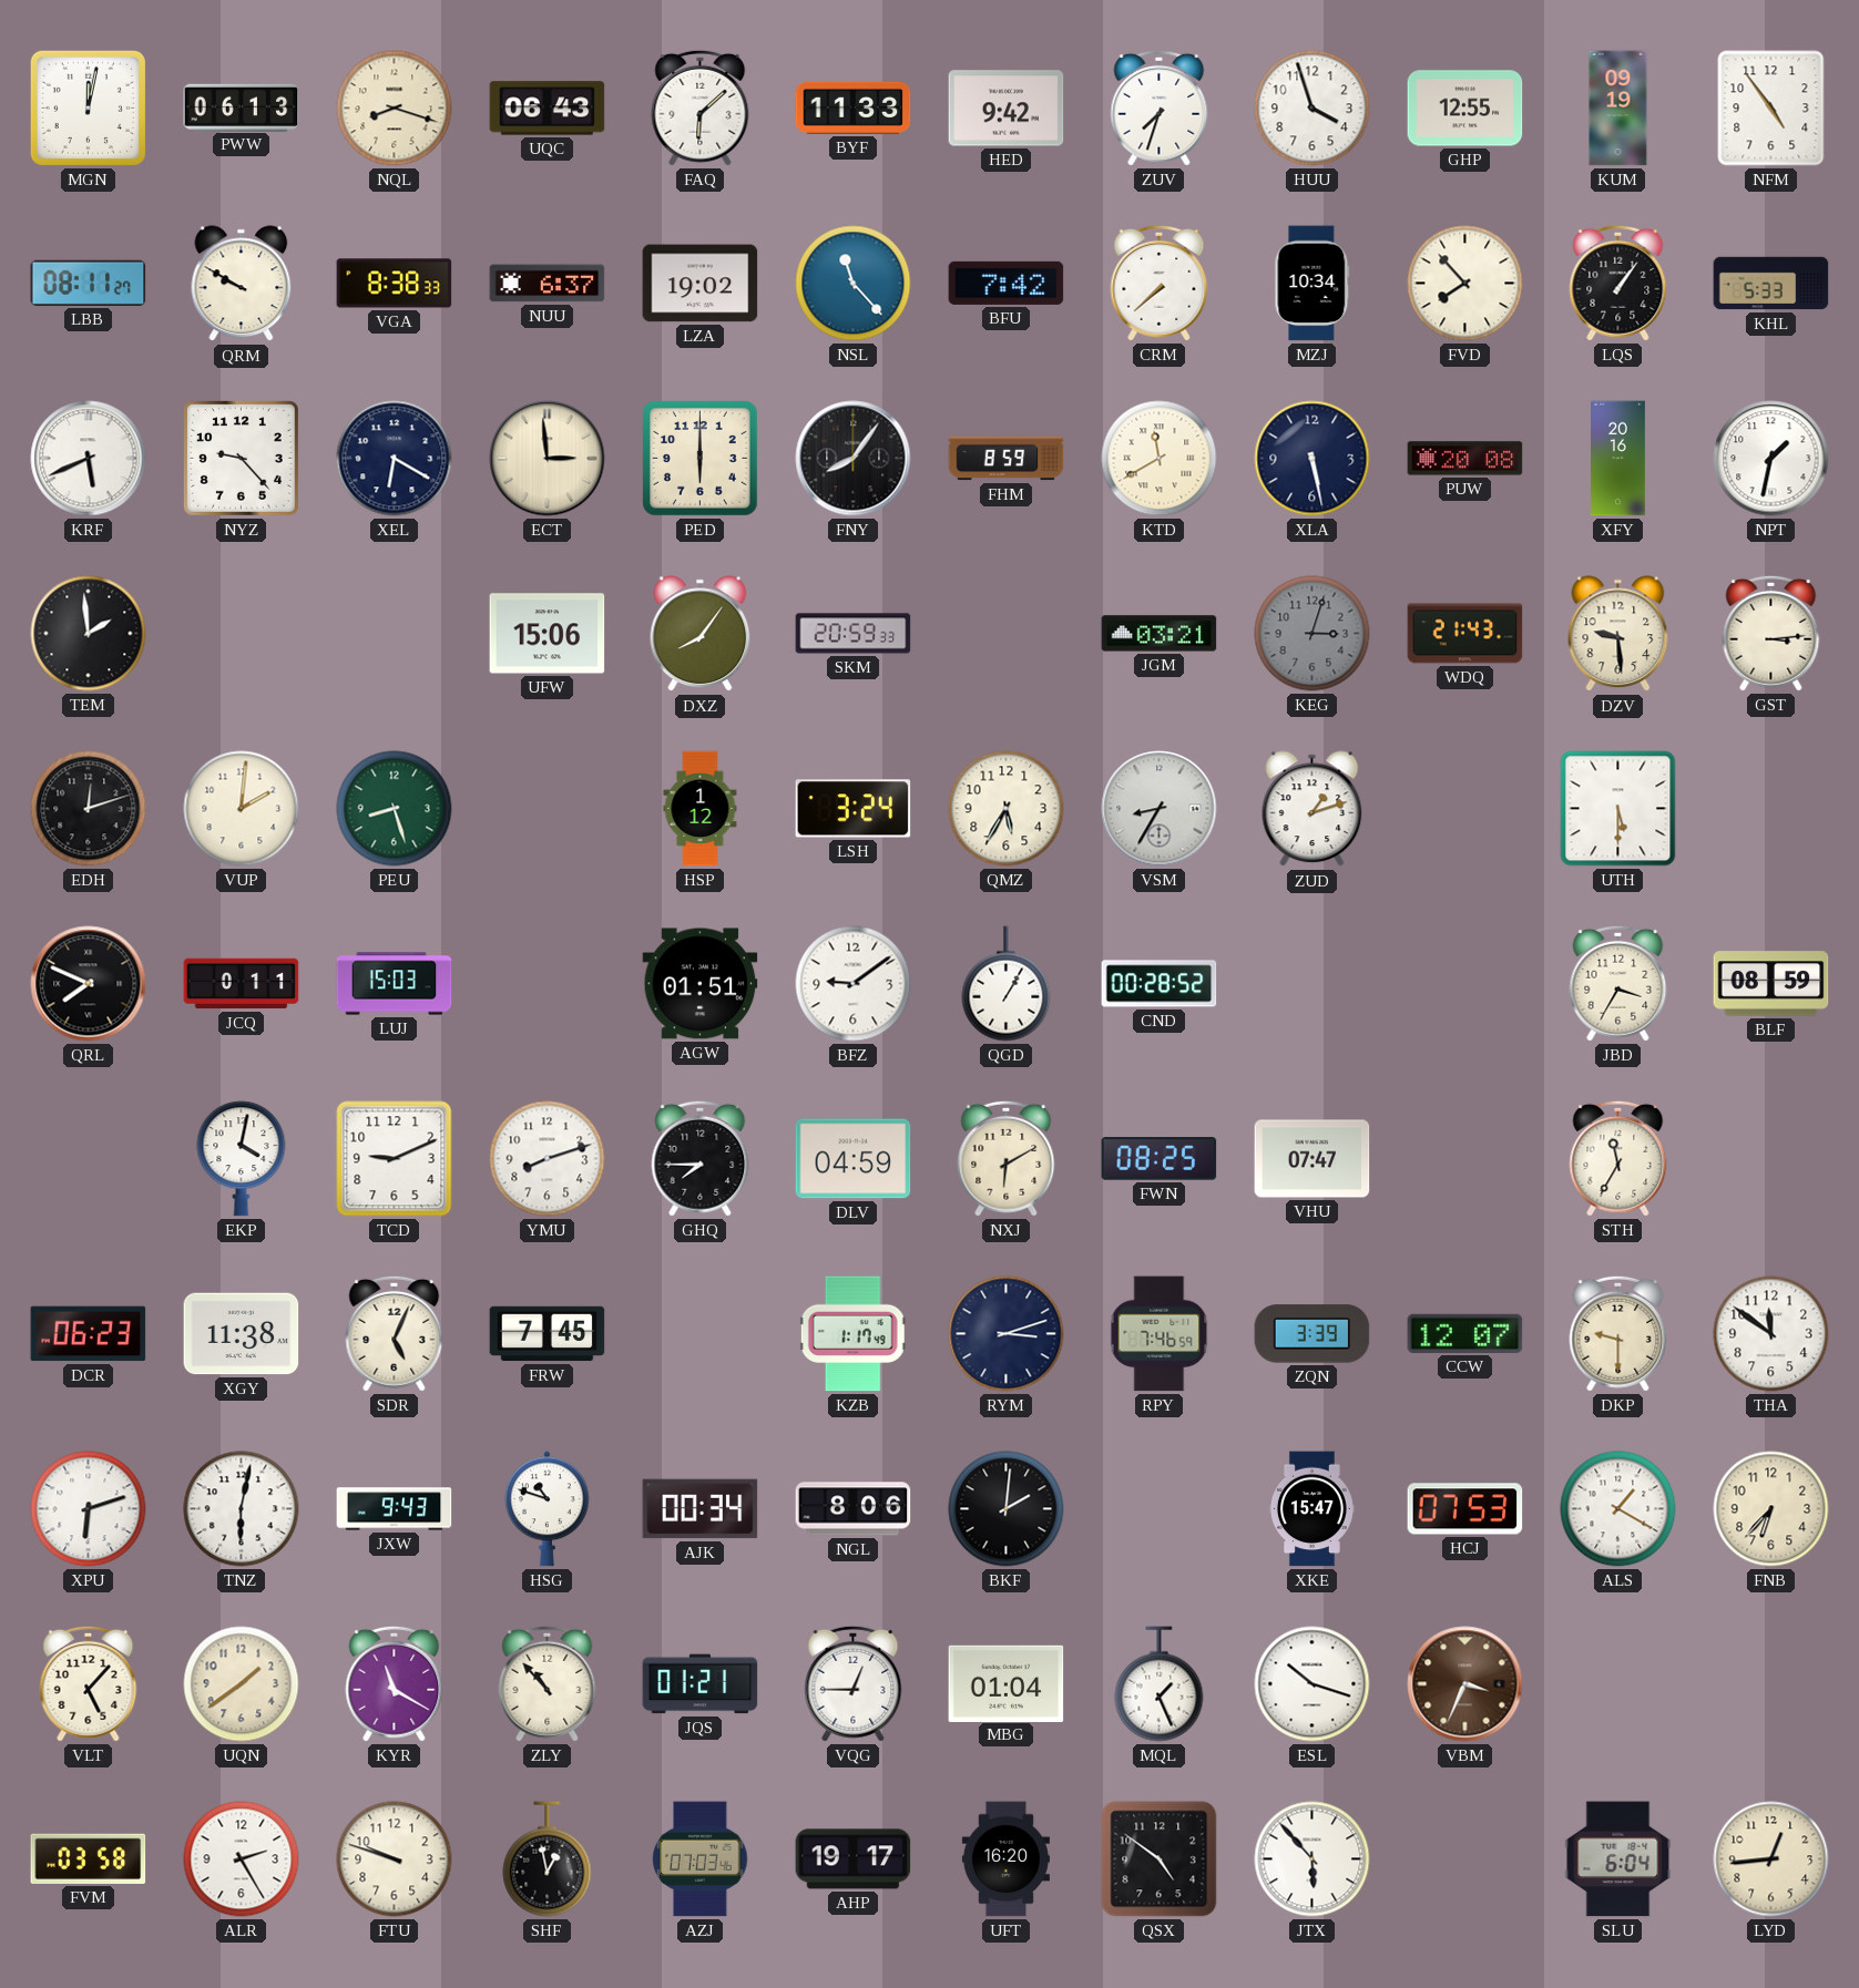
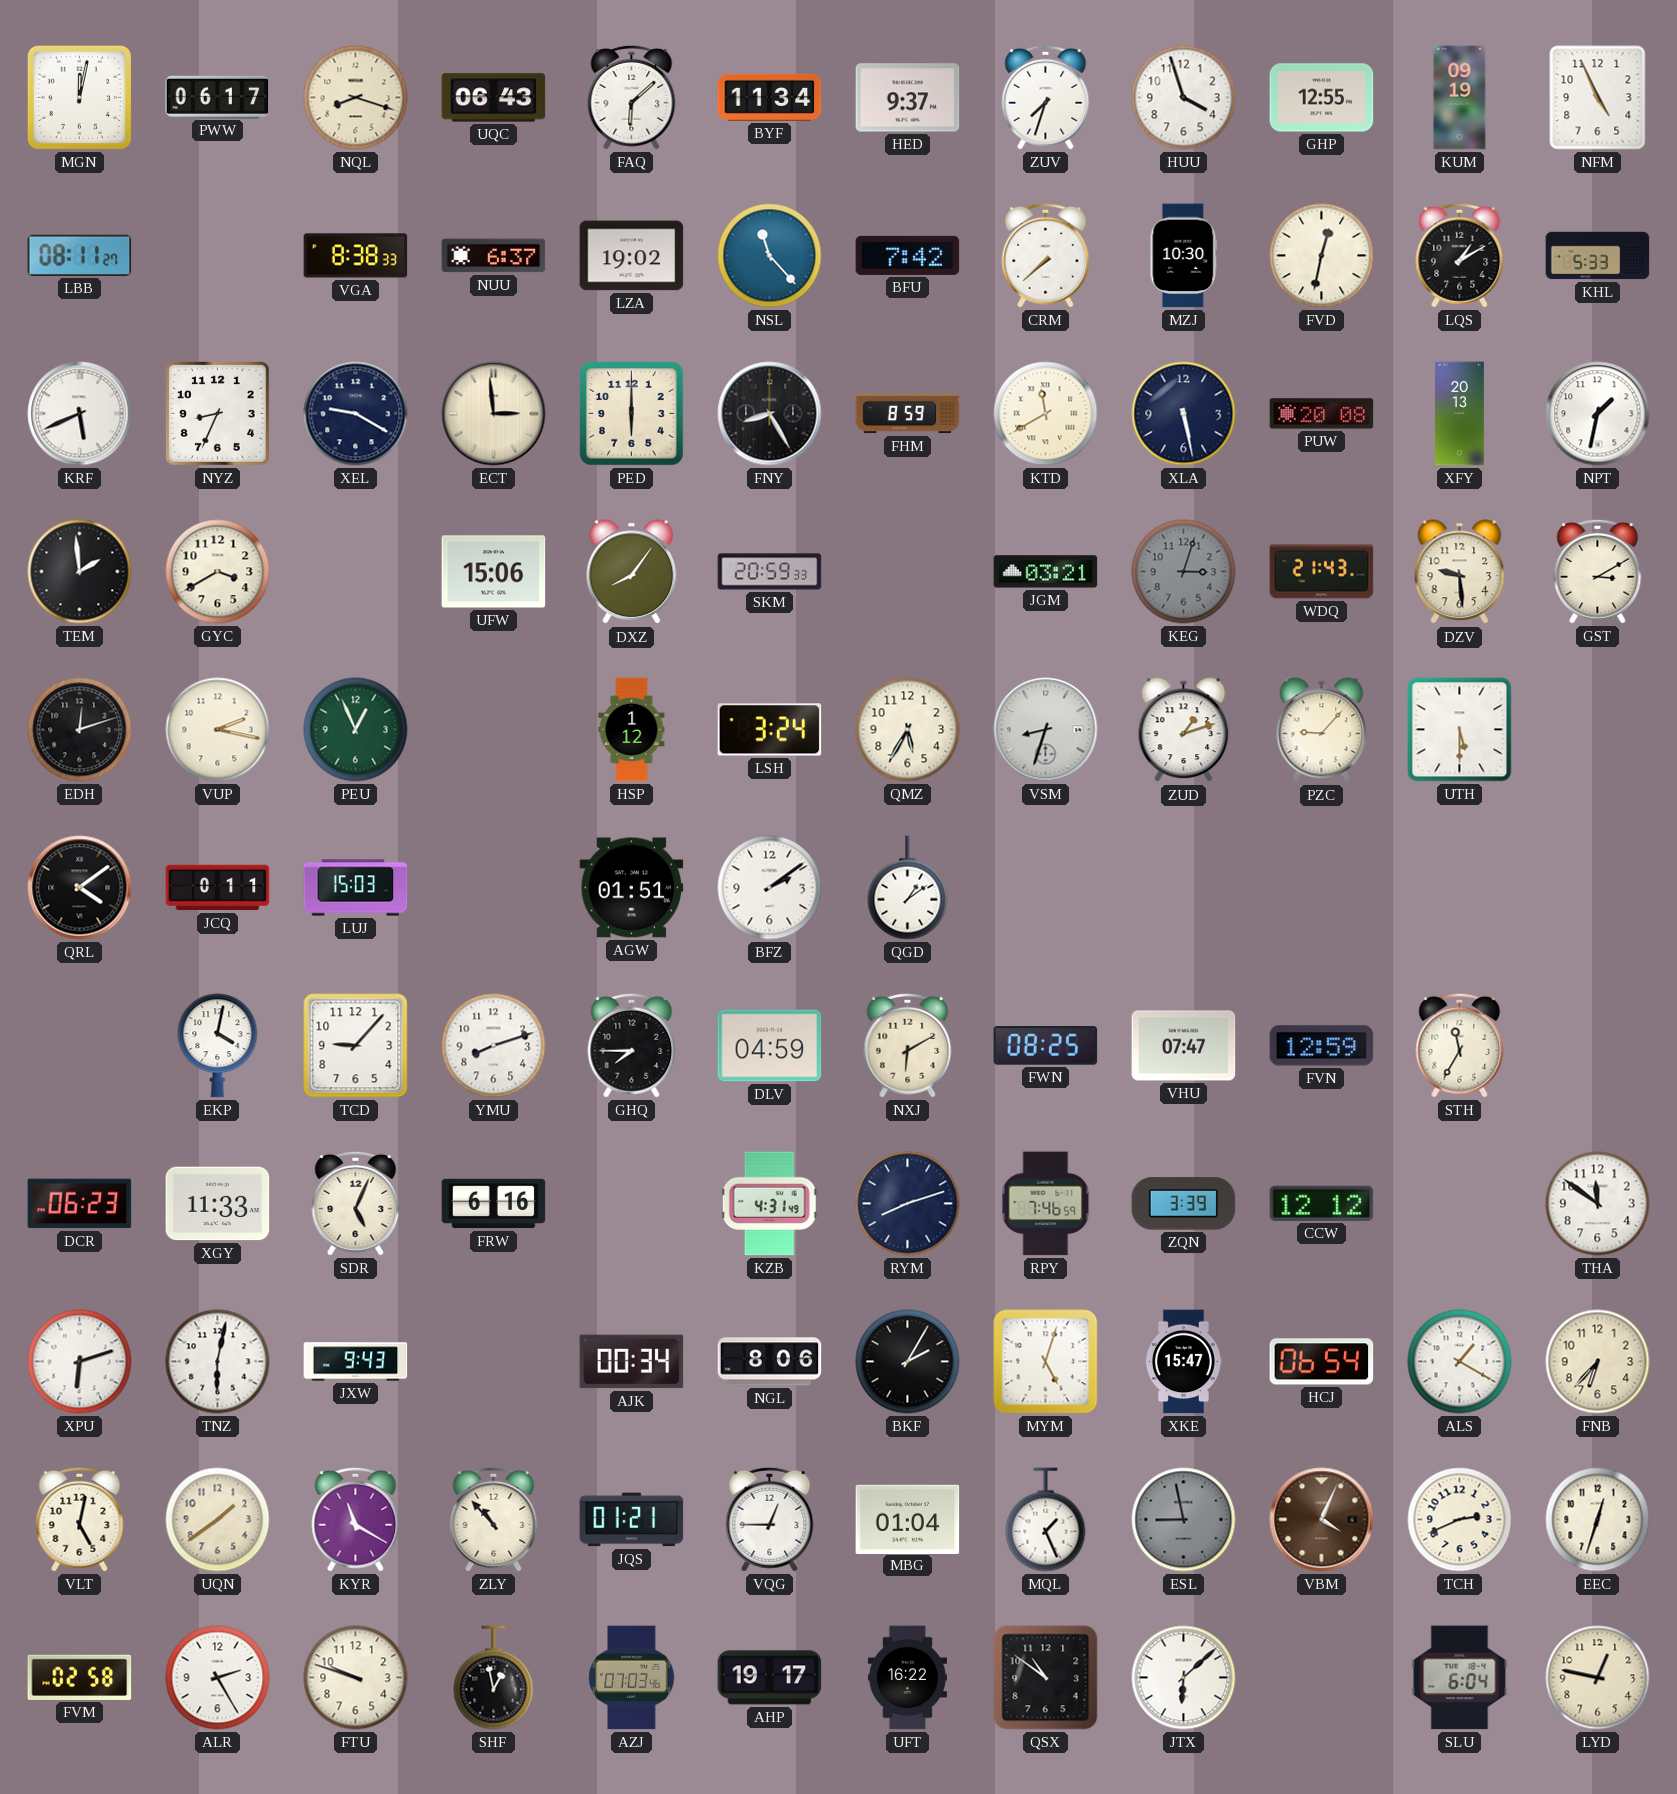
PWW: 06:13 -> 06:17 (218, 97)
BYF: 11:33 -> 11:34 (770, 97)
HED: 9:42 -> 9:37 (908, 98)
NFM: 4:54 -> 4:56 (1598, 98)
QRM: 9:50 -> none (242, 284)
MZJ: 10:34 -> 10:30 (1184, 256)
FVD: 7:53 -> 12:32 (1322, 256)
LQS: 1:06 -> 1:10 (1460, 255)
NYZ: 9:23 -> 8:34 (217, 413)
XEL: 6:20 -> 9:20 (356, 414)
FNY: 8:06 -> 8:25 (770, 414)
XFY: 20:16 -> 20:13 (1460, 414)
GYC: none -> 3:40 (218, 572)
GST: 3:14 -> 3:10 (1598, 571)
VUP: 2:01 -> 2:17 (218, 730)
PEU: 8:27 -> 12:56 (356, 730)
VSM: 8:35 -> 8:33 (1046, 730)
PZC: none -> 9:07 (1322, 730)
QRL: 7:49 -> 4:09 (80, 888)
BFZ: 9:09 -> 2:09 (770, 888)
QGD: 1:05 -> 1:09 (908, 888)
CND: 00:28 -> none (1160, 984)
JBD: 3:35 -> none (1618, 983)
BLF: 08:59 -> none (1771, 984)
TCD: 9:11 -> 9:07 (356, 1046)
FVN: none -> 12:59 (1322, 1046)
XGY: 11:38 -> 11:33 (218, 1204)
FRW: 7:45 -> 6:16 (494, 1204)
KZB: 1:17 -> 4:31 (769, 1204)
RYM: 3:12 -> 8:12 (908, 1204)
CCW: 12:07 -> 12:12 (1322, 1203)
DKP: 9:30 -> none (1618, 1333)
HSG: 10:48 -> none (548, 1509)
BKF: 2:01 -> 2:05 (908, 1362)
MYM: none -> 5:03 (1046, 1362)
HCJ: 07:53 -> 06:54 (1322, 1362)
VLT: 5:07 -> 5:02 (80, 1519)
ESL: 10:18 -> 8:58 (1184, 1520)
ESL dial: white -> grey (1184, 1520)
VBM: 3:34 -> 4:04 (1322, 1520)
TCH: none -> 2:41 (1460, 1520)
EEC: none -> 12:33 (1598, 1520)
FVM: 03:58 -> 02:58 (80, 1677)
UFT: 16:20 -> 16:22 (907, 1678)
QSX: 4:51 -> 10:51 (1046, 1678)
JTX: 5:53 -> 6:08 (1184, 1678)
LYD: 12:44 -> 12:47 (1598, 1678)
